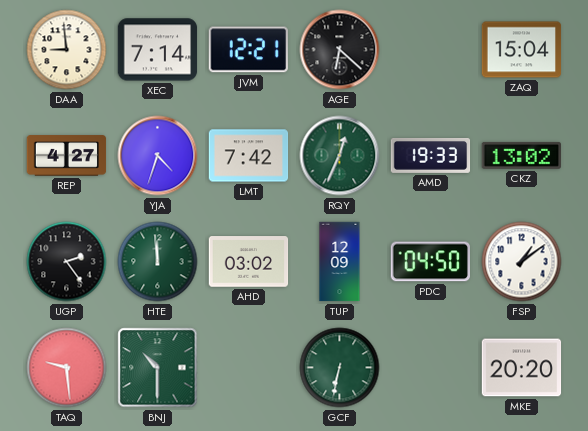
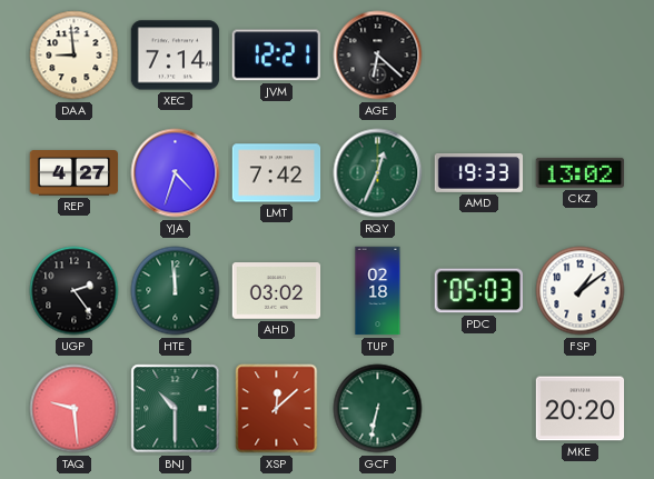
ZAQ: 15:04 -> none (522, 50)
TUP: 12:09 -> 02:18 (378, 291)
PDC: 04:50 -> 05:03 (478, 291)
XSP: none -> 12:08 (277, 409)
